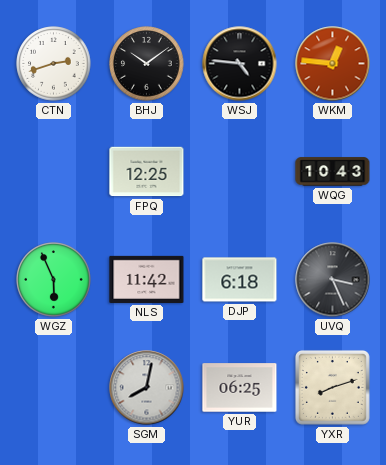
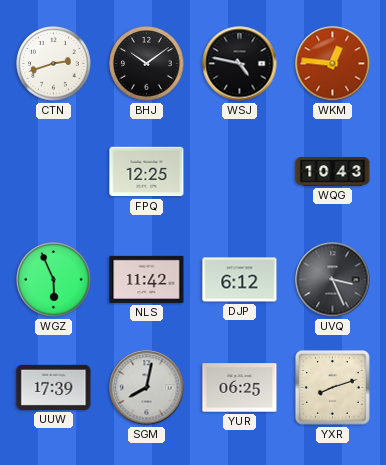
WSJ: 4:46 -> 4:47 (240, 64)
DJP: 6:18 -> 6:12 (240, 280)
UUW: none -> 17:39 (54, 387)
